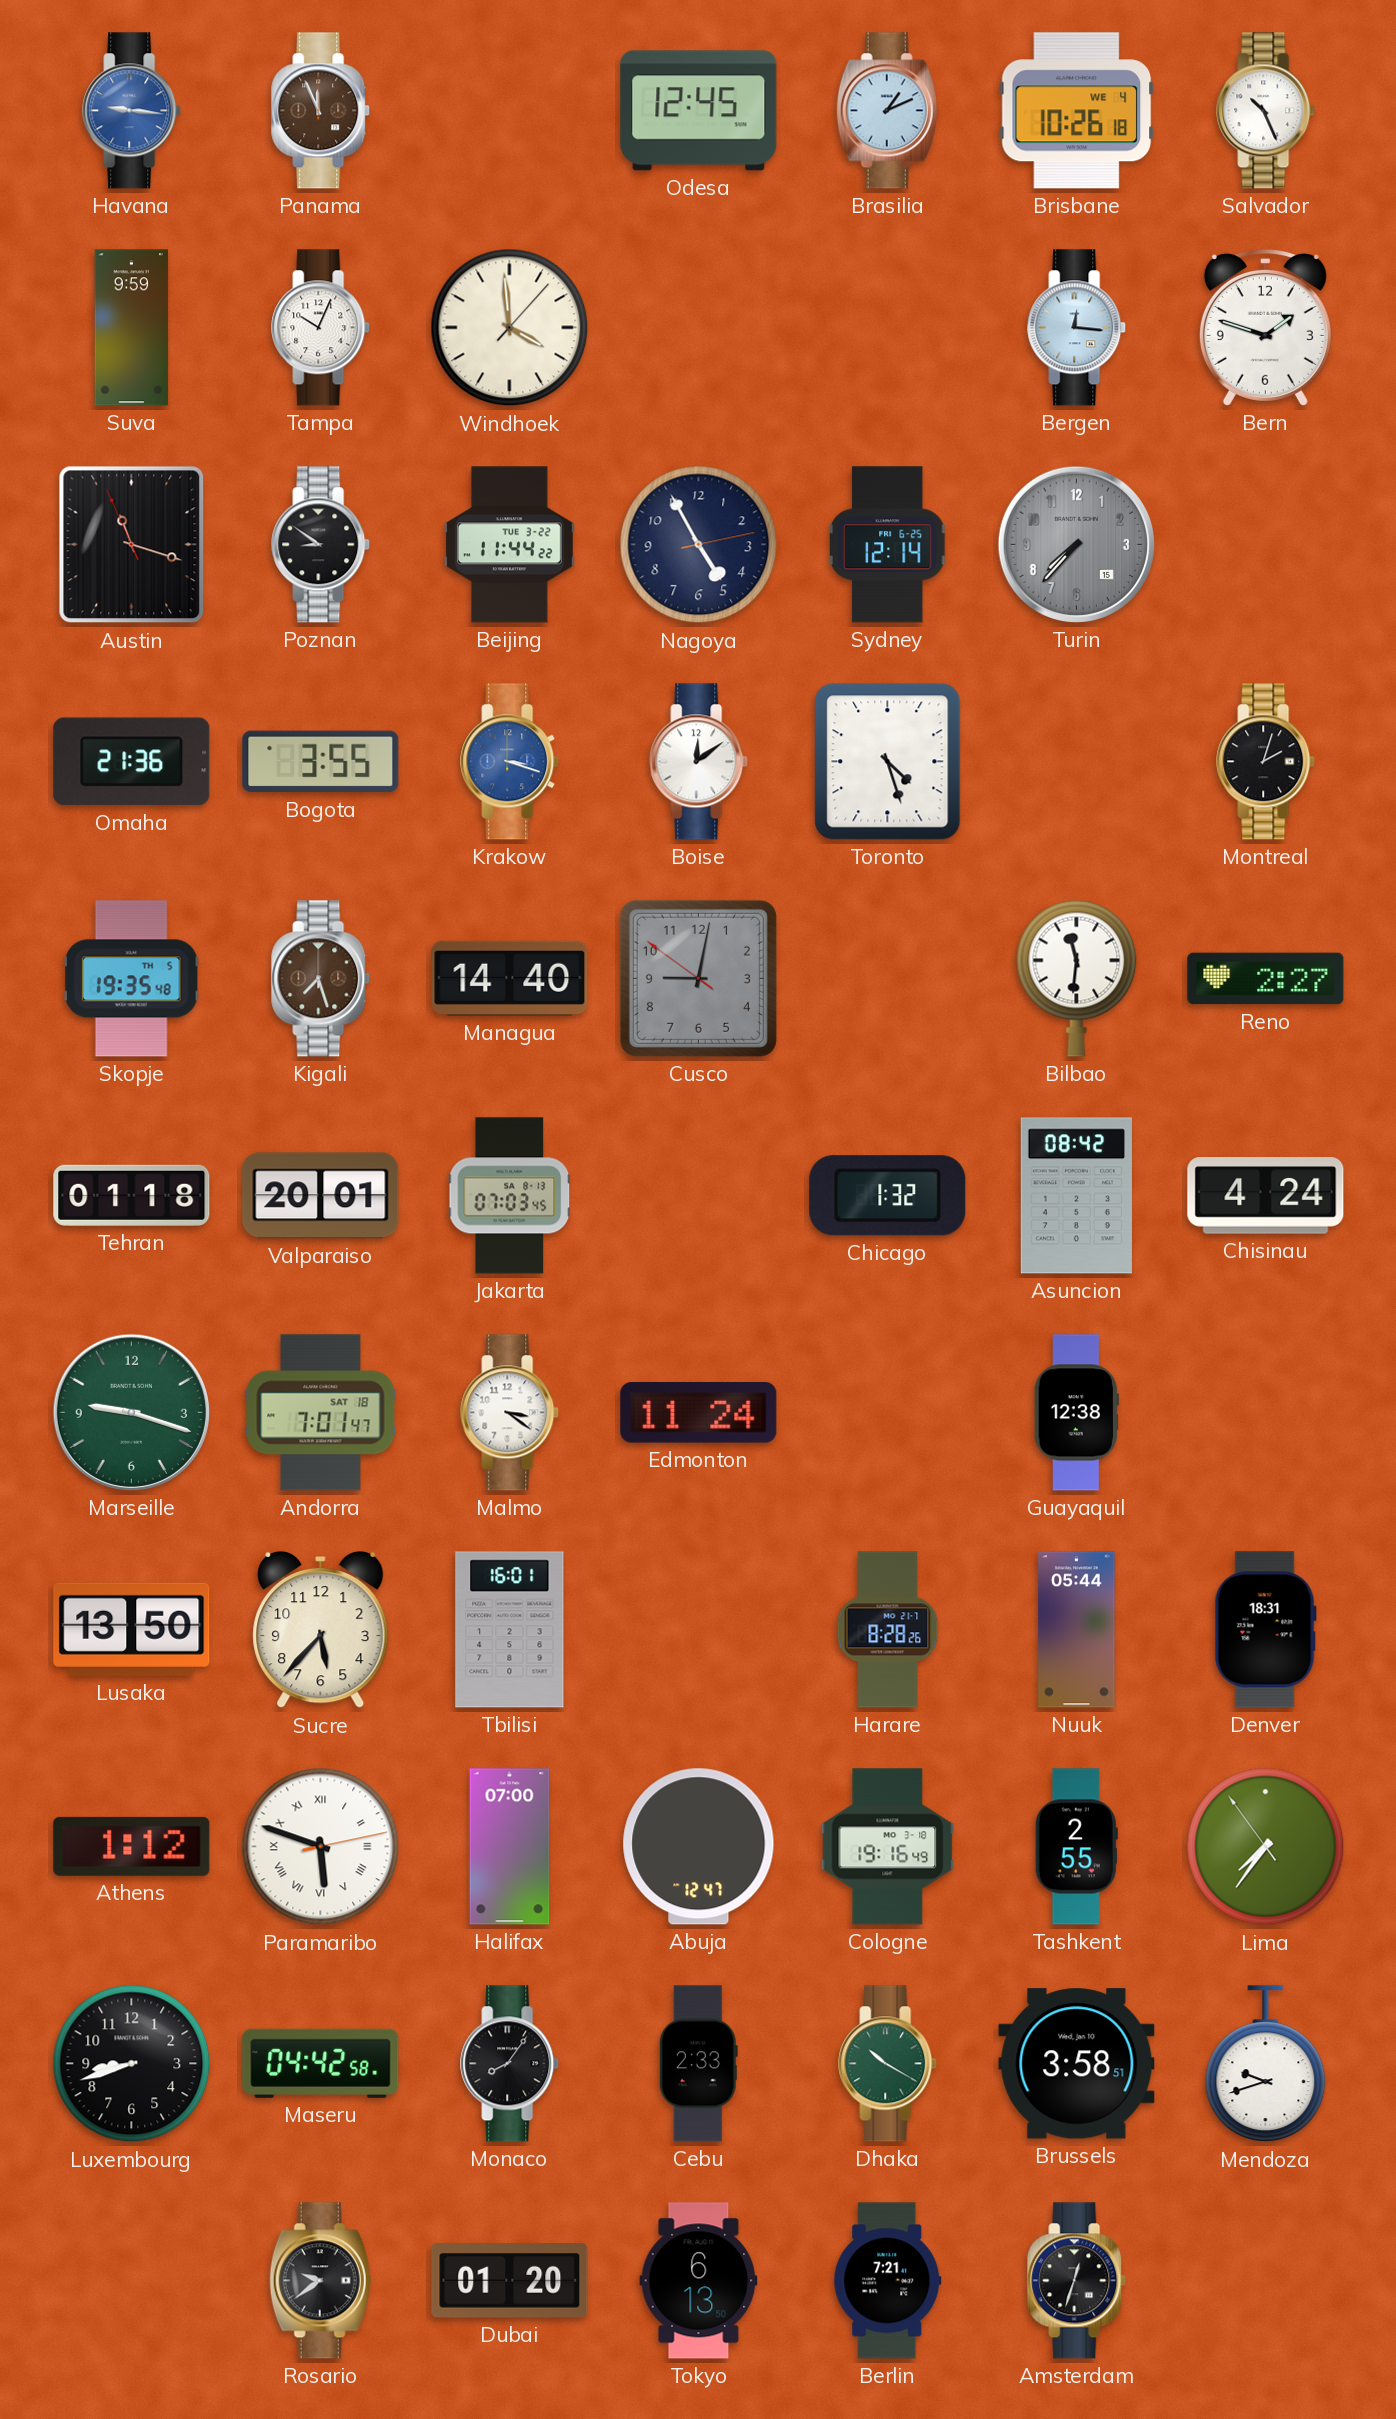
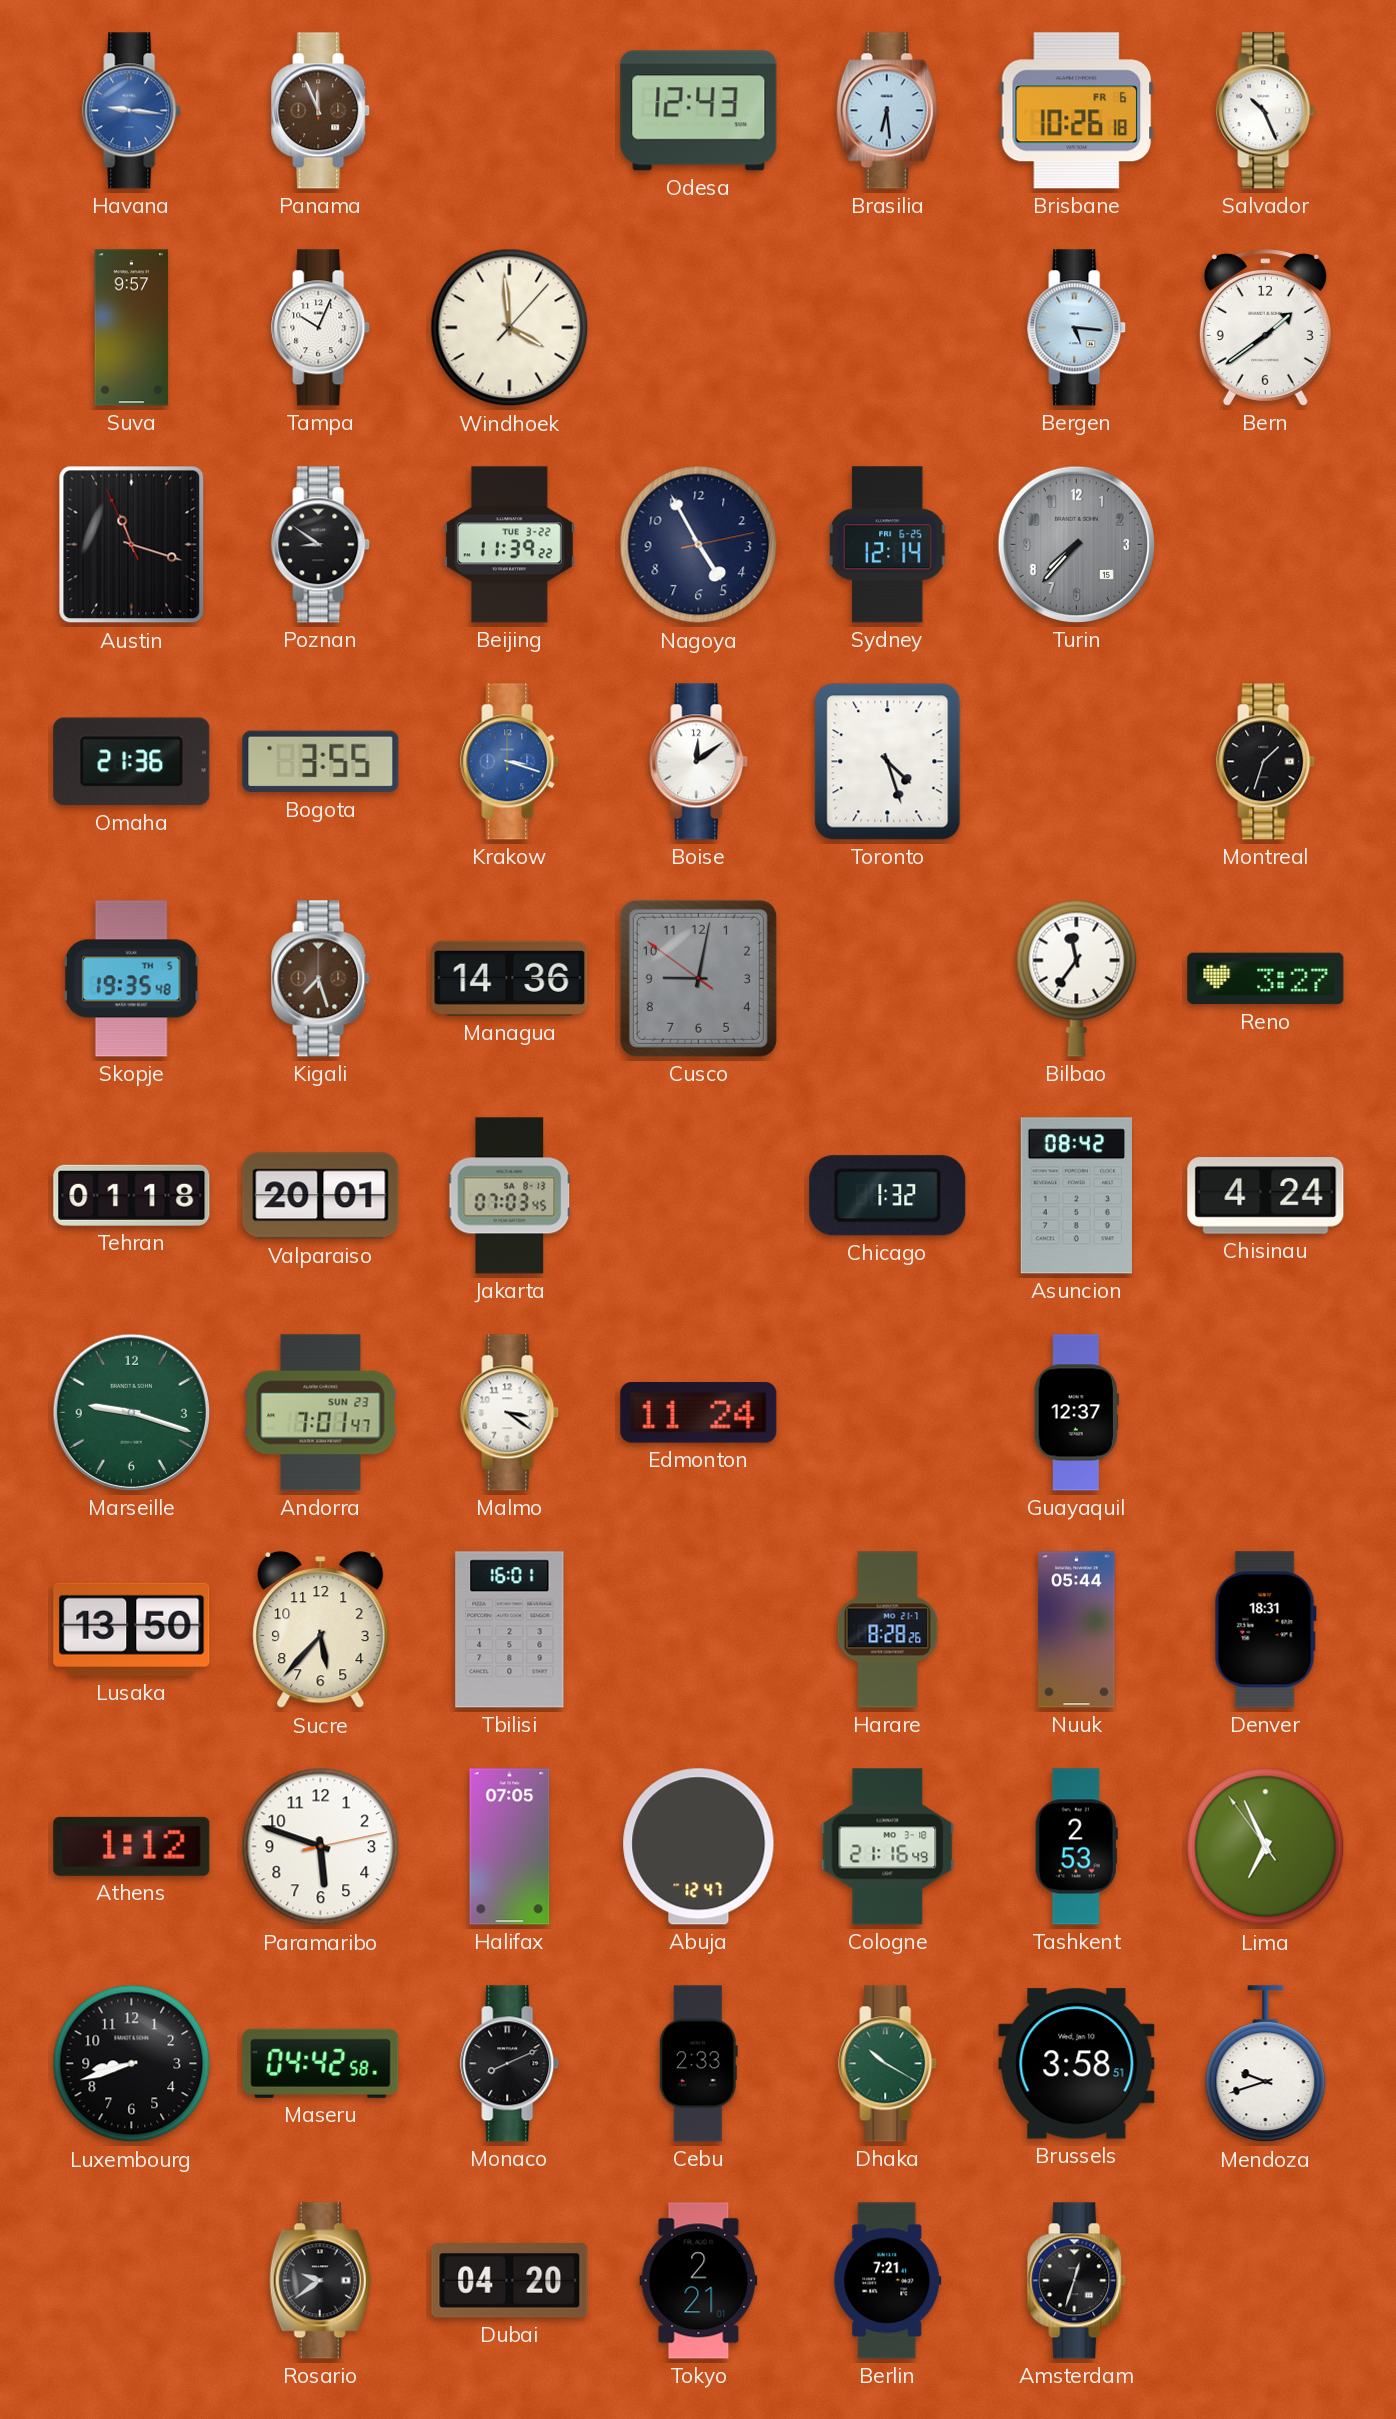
Odesa: 12:45 -> 12:43 (699, 111)
Brasilia: 1:11 -> 6:29 (888, 111)
Brisbane date: WE 4 -> FR 6 (1077, 111)
Suva: 9:59 -> 9:57 (132, 328)
Bergen: 12:16 -> 5:16 (1077, 328)
Bern: 1:48 -> 1:39 (1265, 328)
Beijing: 11:44 -> 11:39 (509, 545)
Montreal: 2:03 -> 1:33 (1266, 762)
Managua: 14:40 -> 14:36 (510, 978)
Bilbao: 11:31 -> 11:36 (1077, 978)
Reno: 2:27 -> 3:27 (1266, 979)
Andorra date: SAT 18 -> SUN 23 (321, 1413)
Guayaquil: 12:38 -> 12:37 (1076, 1413)
Paramaribo numerals: Roman -> Arabic (321, 1847)
Halifax: 07:00 -> 07:05 (510, 1847)
Cologne: 19:16 -> 21:16 (888, 1847)
Tashkent: 2:55 -> 2:53 (1076, 1847)
Lima: 7:35 -> 6:55 (1266, 1847)
Monaco: 8:06 -> 8:11 (510, 2064)
Dubai: 01:20 -> 04:20 (510, 2281)
Tokyo: 6:13 -> 2:21 (699, 2281)
